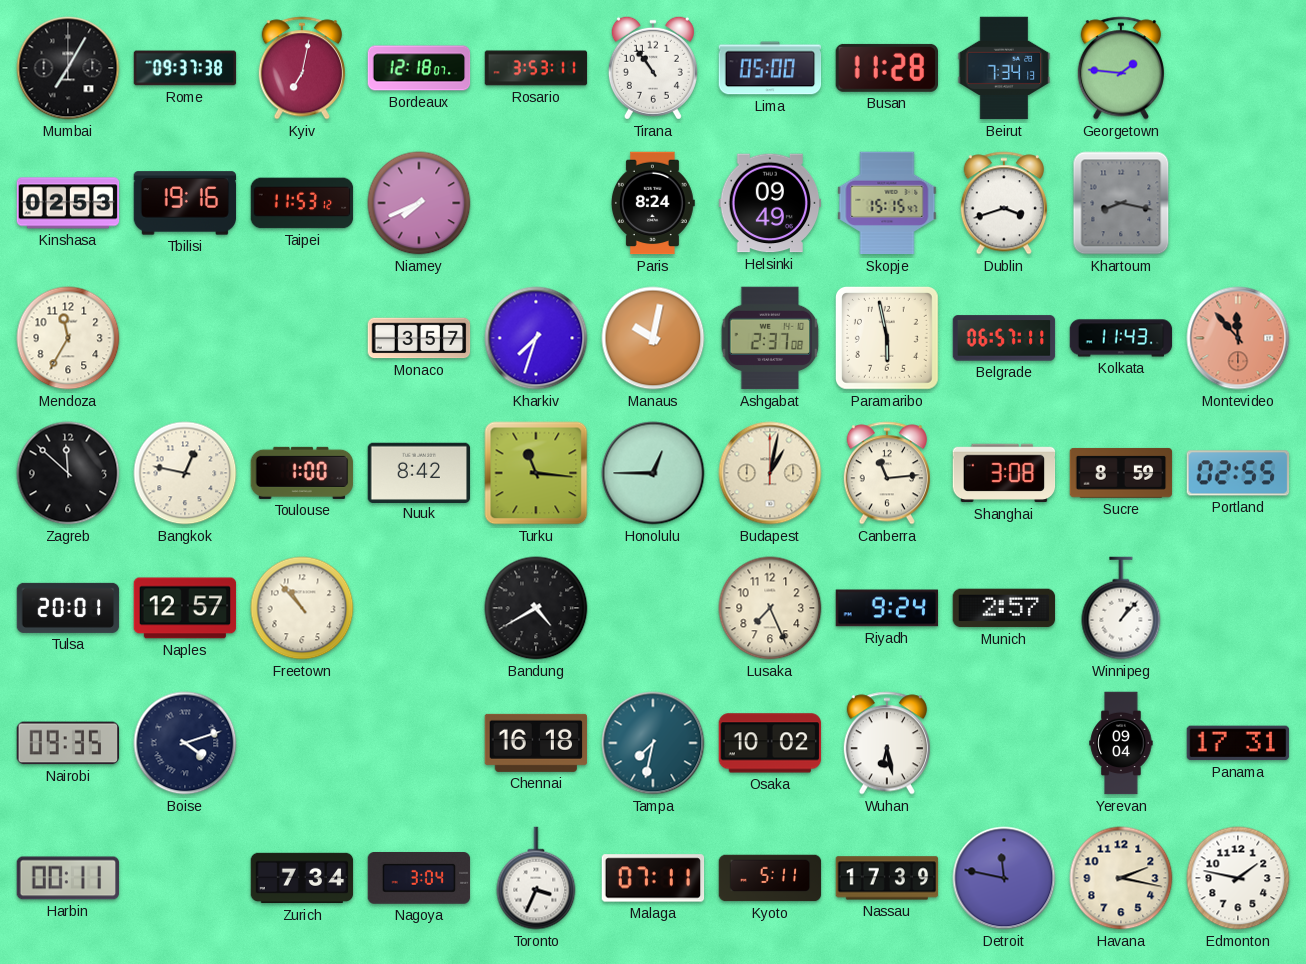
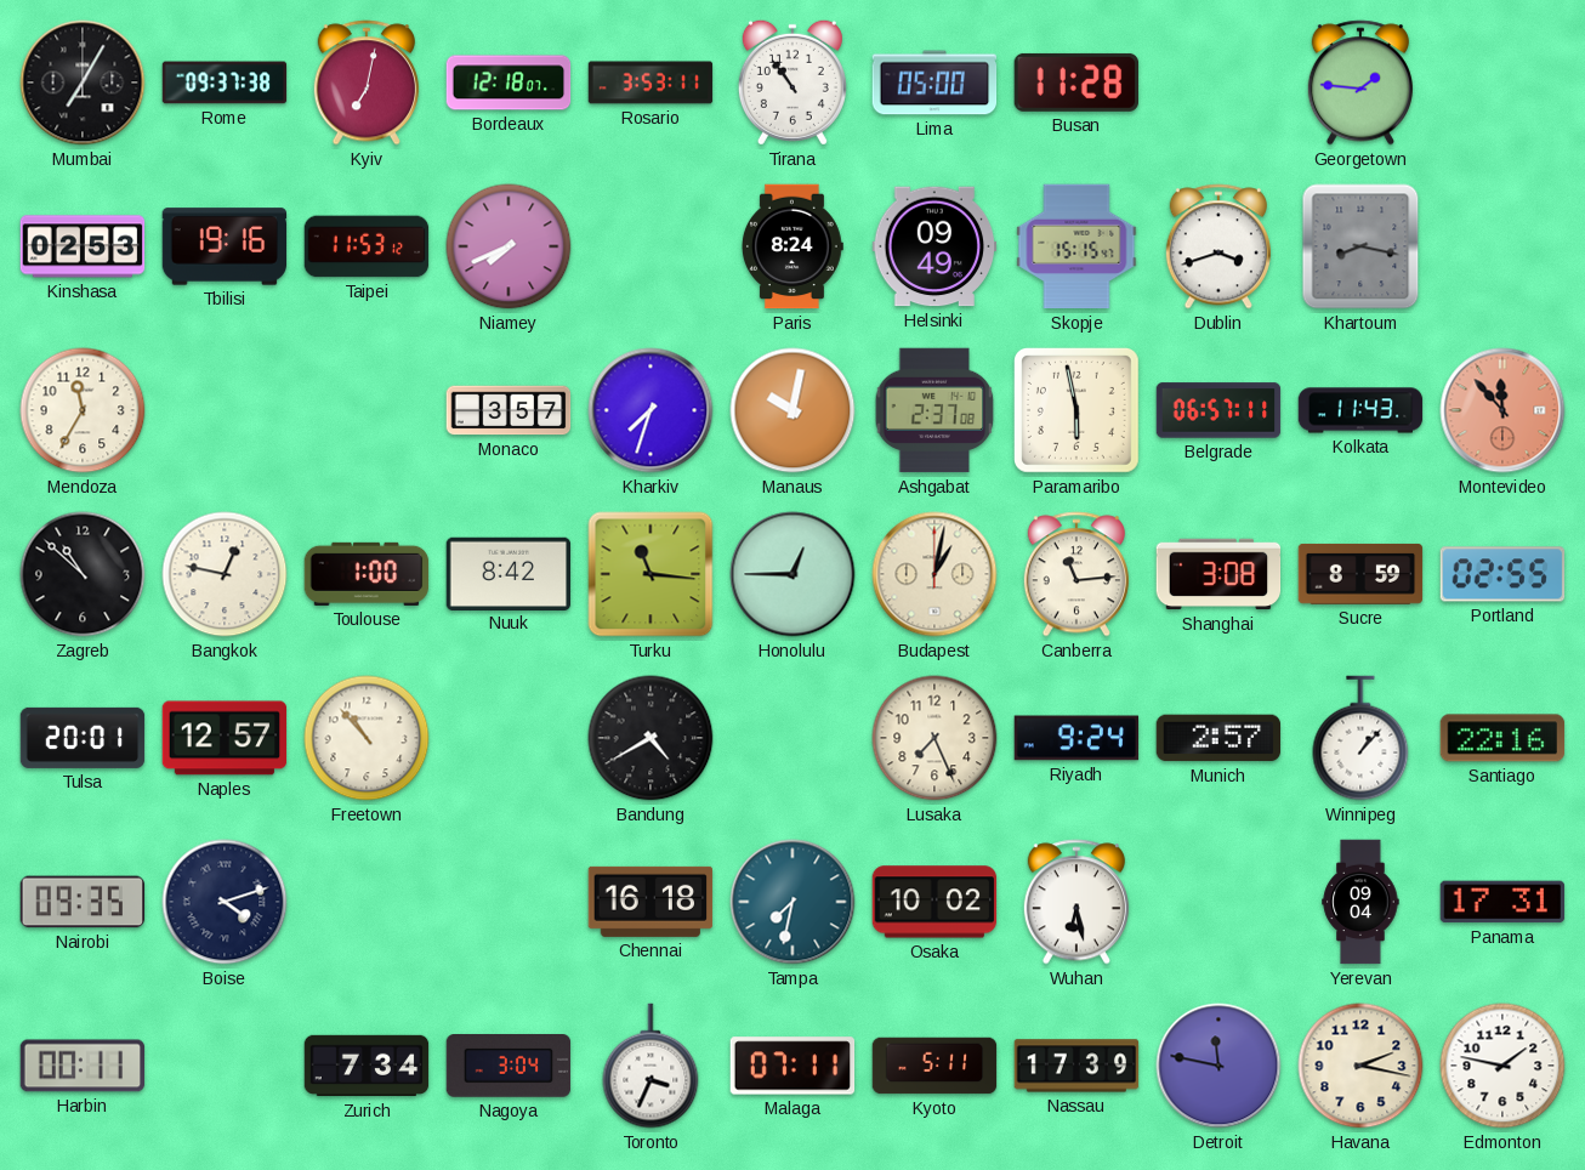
Beirut: 7:34 -> none (1004, 68)
Zagreb: 11:52 -> 10:52 (83, 574)
Santiago: none -> 22:16 (1502, 738)
